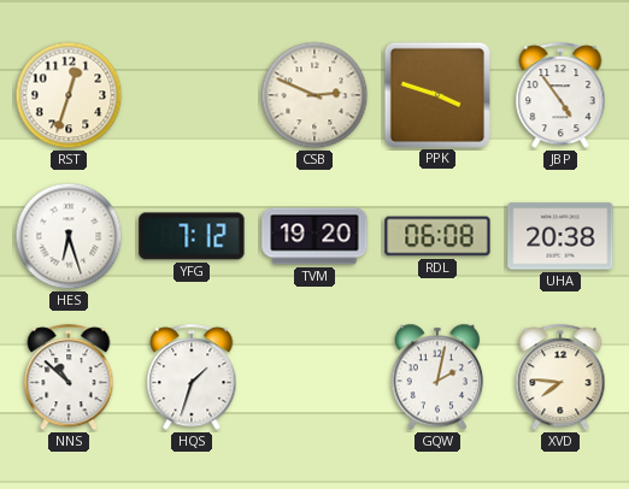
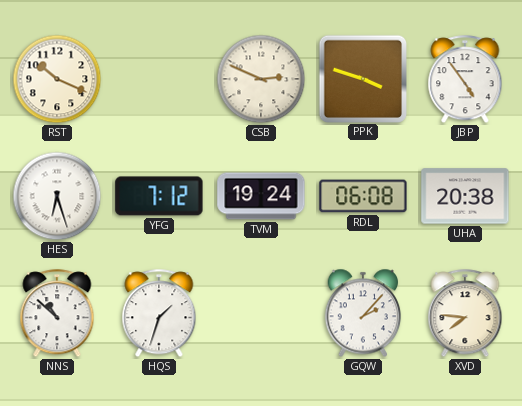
RST: 12:33 -> 10:19 (57, 79)
TVM: 19:20 -> 19:24 (261, 196)
GQW: 2:02 -> 2:07 (363, 313)
